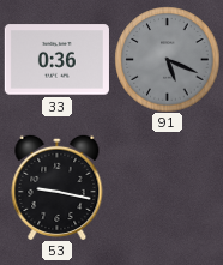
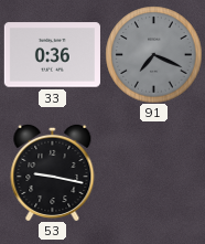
91: 5:19 -> 7:19 (153, 54)
